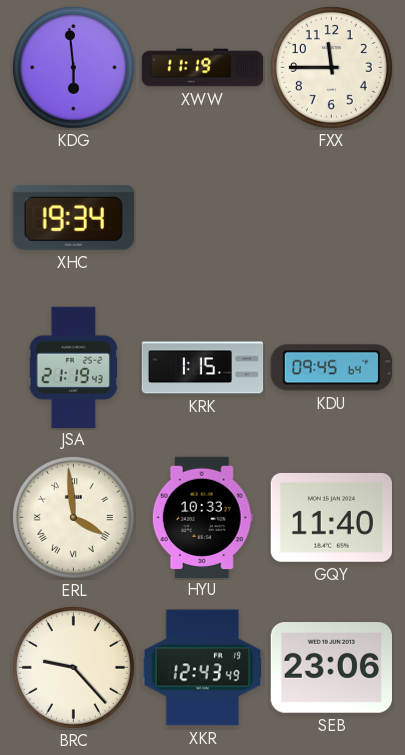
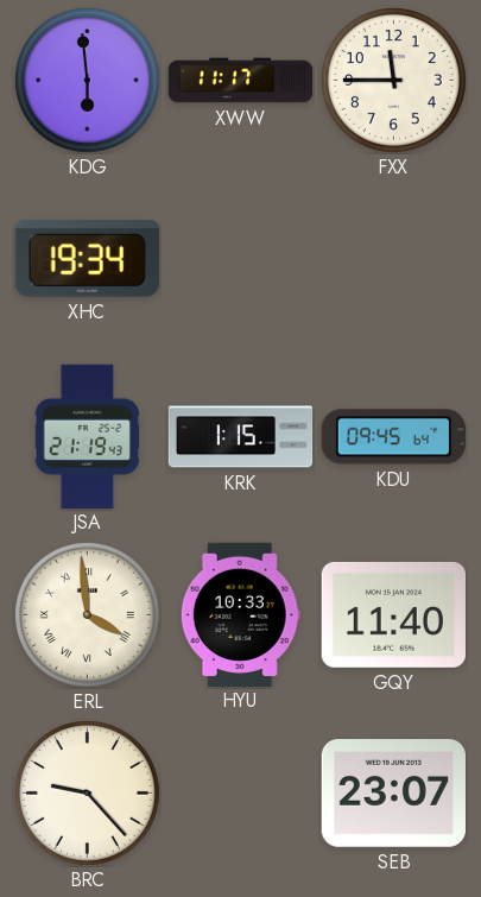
XWW: 11:19 -> 11:17 (241, 81)
XKR: 12:43 -> none (202, 668)
SEB: 23:06 -> 23:07 (393, 794)
